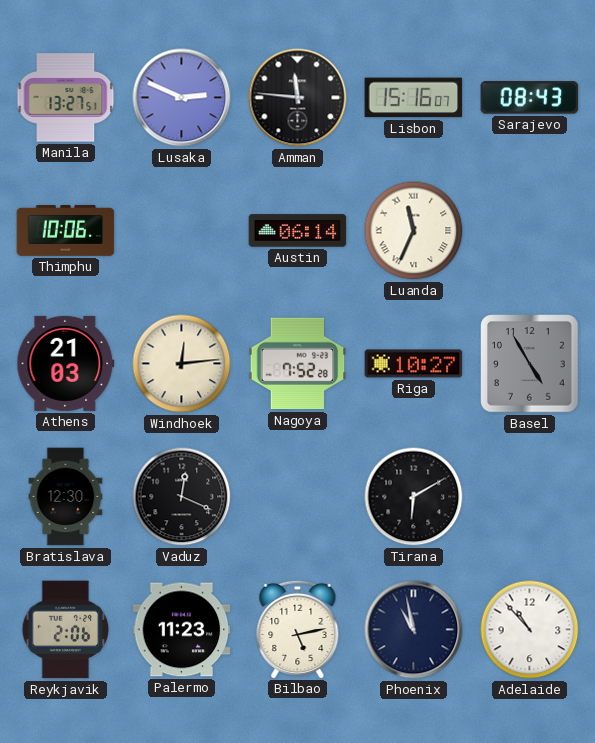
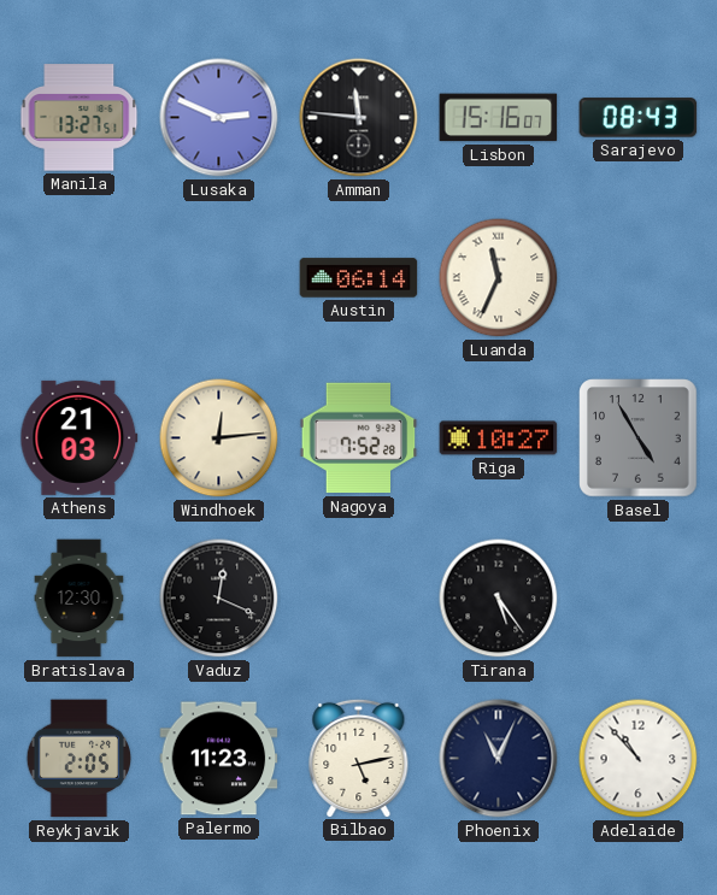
Thimphu: 10:06 -> none (66, 230)
Tirana: 6:10 -> 5:24 (499, 599)
Reykjavik: 2:06 -> 2:05 (80, 759)
Phoenix: 10:58 -> 11:04 (499, 759)
